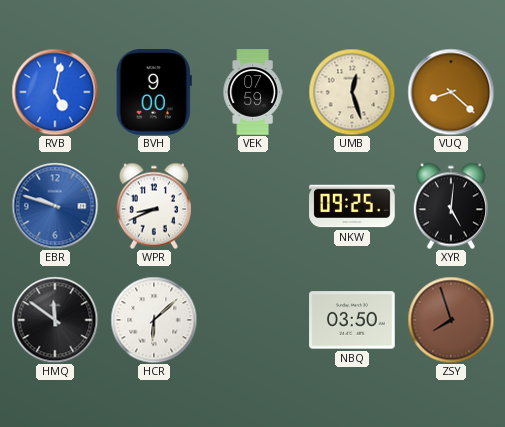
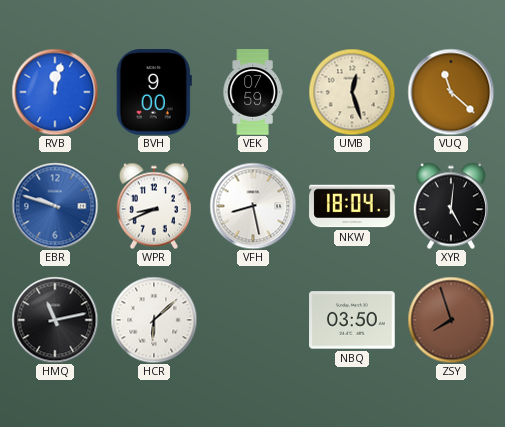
RVB: 5:02 -> 12:02 (55, 92)
VUQ: 8:22 -> 11:22 (451, 92)
VFH: none -> 8:28 (253, 206)
NKW: 09:25 -> 18:04 (352, 206)
HMQ: 11:51 -> 11:13 (55, 320)
